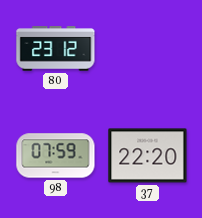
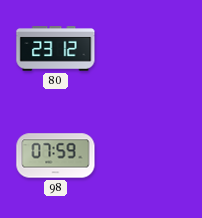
37: 22:20 -> none (148, 156)
